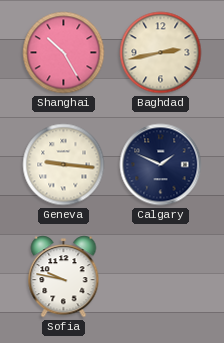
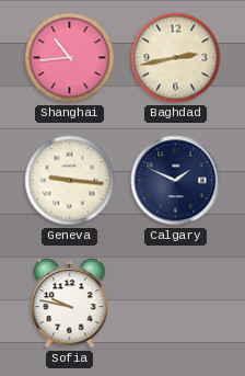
Shanghai: 10:25 -> 10:44 (70, 58)
